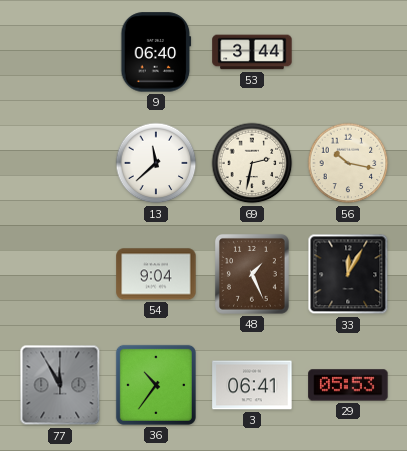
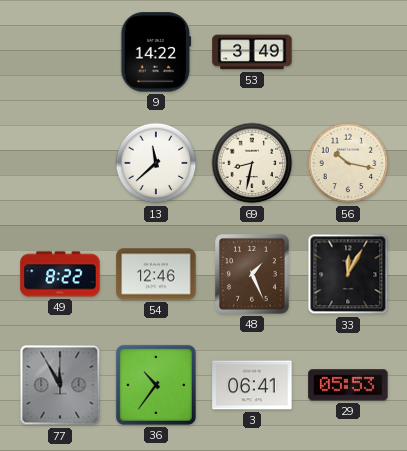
9: 06:40 -> 14:22 (156, 52)
53: 3:44 -> 3:49 (252, 52)
69: 2:32 -> 8:32 (252, 163)
49: none -> 8:22 (60, 274)
54: 9:04 -> 12:46 (156, 274)
